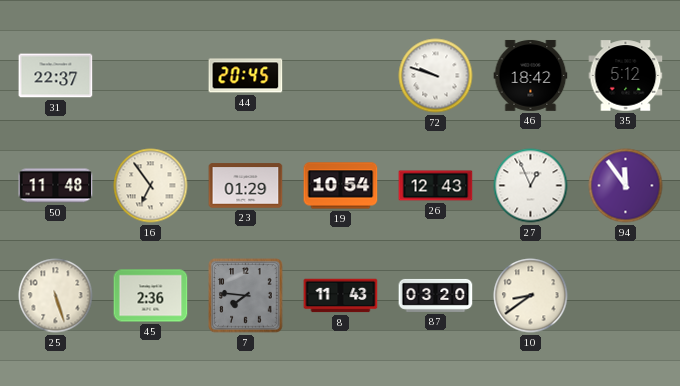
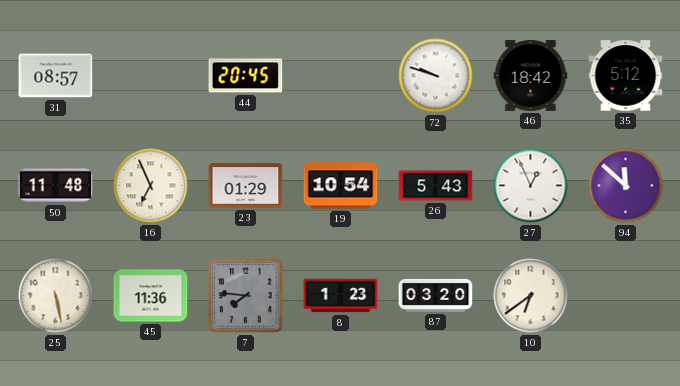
31: 22:37 -> 08:57 (56, 76)
16: 6:54 -> 6:56 (151, 186)
26: 12:43 -> 5:43 (436, 186)
94: 11:54 -> 11:52 (626, 186)
25: 5:27 -> 5:28 (56, 296)
45: 2:36 -> 11:36 (151, 296)
8: 11:43 -> 1:23 (341, 296)
10: 8:39 -> 6:39 (531, 296)
